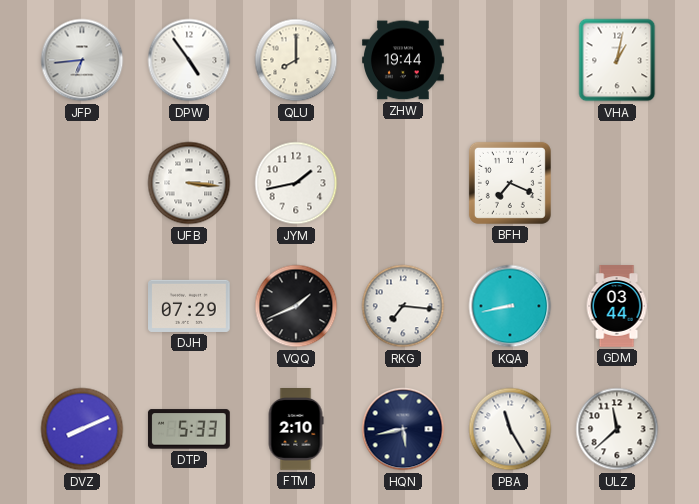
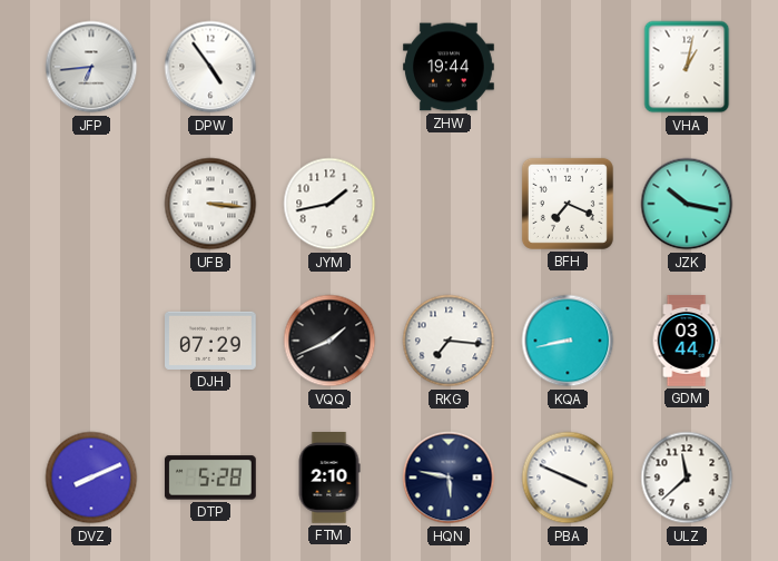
QLU: 8:00 -> none (296, 60)
JZK: none -> 10:17 (687, 204)
DTP: 5:33 -> 5:28 (210, 478)
HQN: 5:43 -> 5:47 (449, 478)
PBA: 11:25 -> 3:49 (568, 478)
